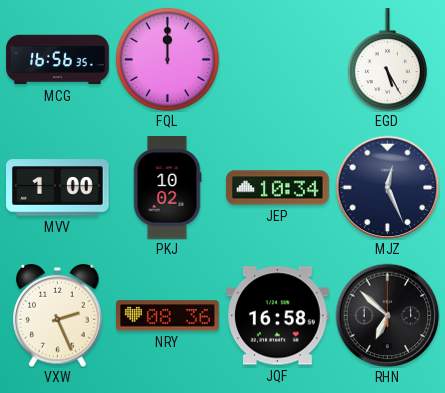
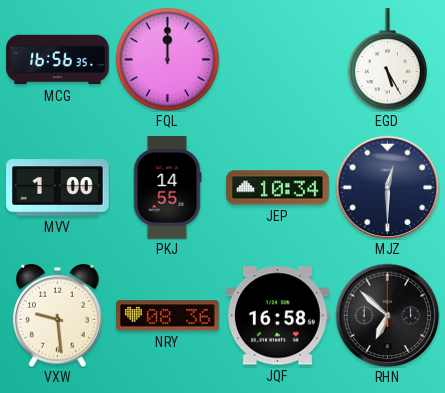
PKJ: 10:02 -> 14:55 (167, 188)
MJZ: 12:26 -> 12:30 (387, 187)
VXW: 2:26 -> 9:29 (58, 315)
